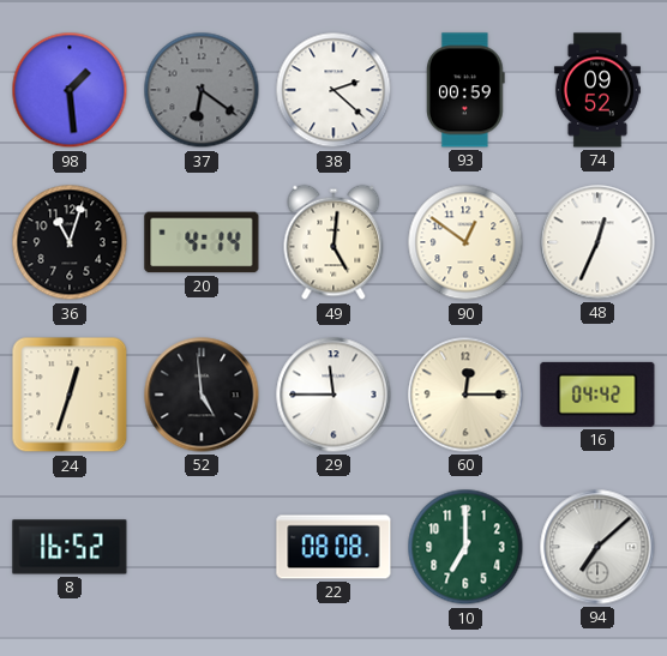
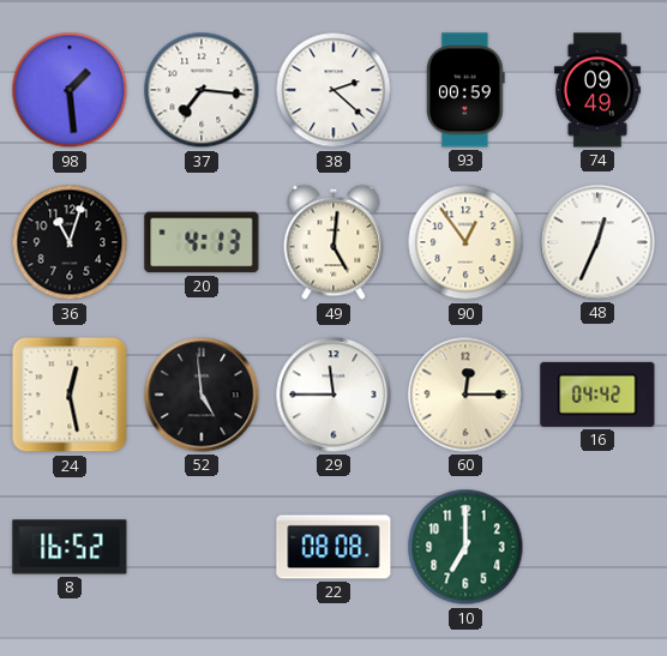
37: 6:21 -> 7:16 (202, 90)
37 dial: grey -> white (202, 90)
74: 09:52 -> 09:49 (597, 90)
20: 4:14 -> 4:13 (202, 242)
90: 12:51 -> 12:54 (465, 242)
24: 12:33 -> 12:28 (70, 395)
94: 7:08 -> none (597, 547)
